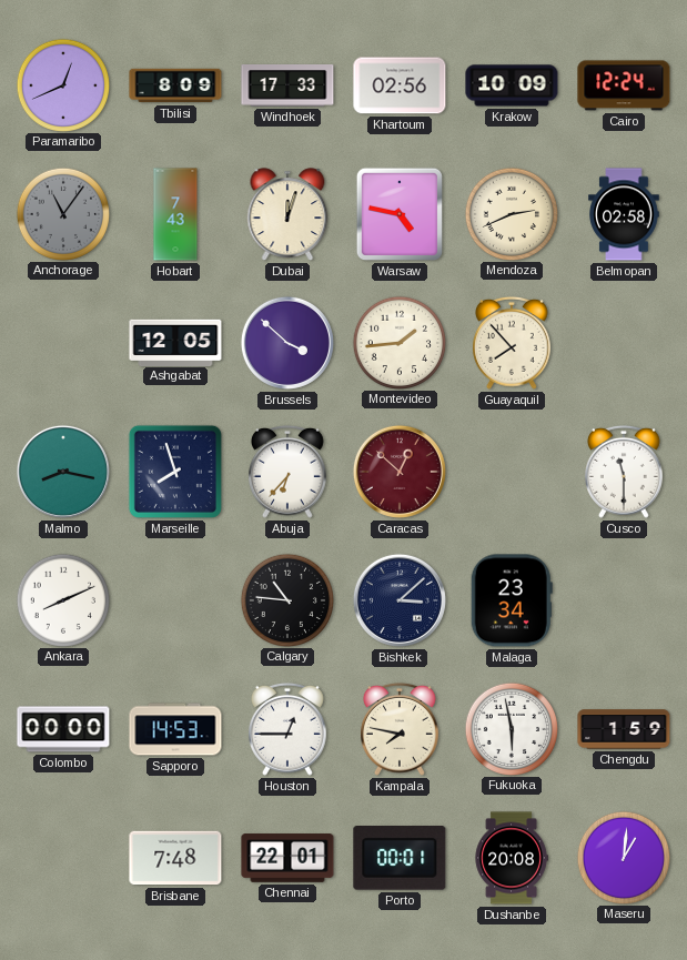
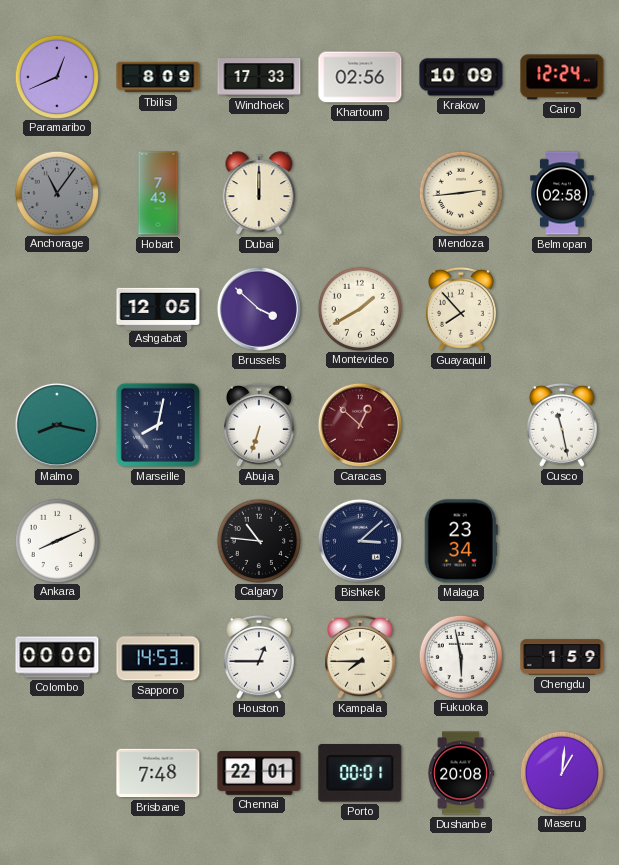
Dubai: 12:03 -> 12:00 (259, 193)
Warsaw: 4:47 -> none (400, 214)
Mendoza: 2:41 -> 2:44 (460, 192)
Montevideo: 1:44 -> 1:40 (359, 308)
Marseille: 7:57 -> 8:02 (158, 425)
Abuja: 6:37 -> 6:33 (260, 425)
Cusco: 11:30 -> 11:28 (563, 425)
Kampala: 7:47 -> 7:45 (361, 657)
